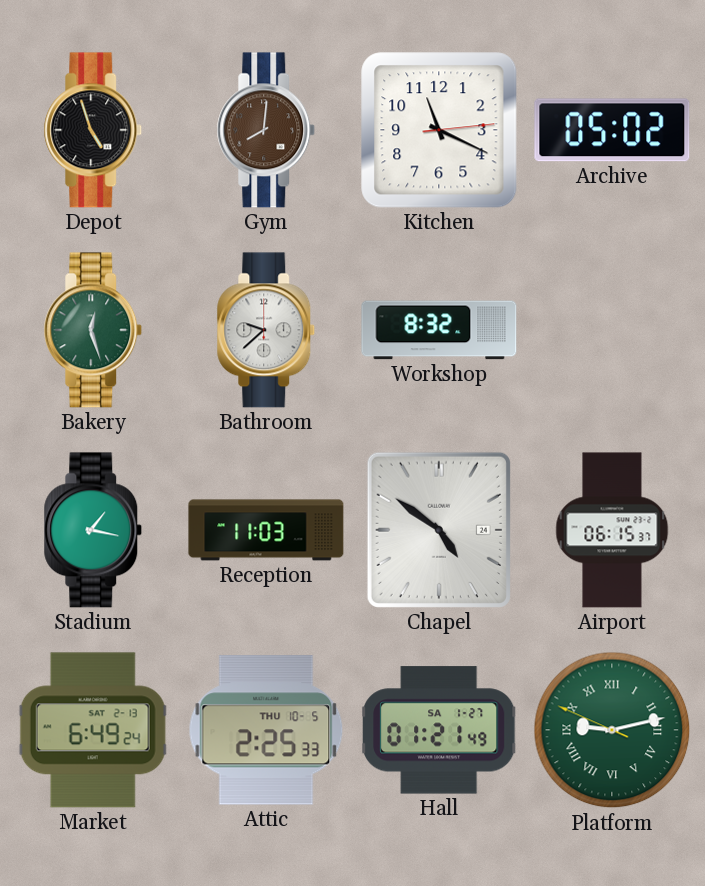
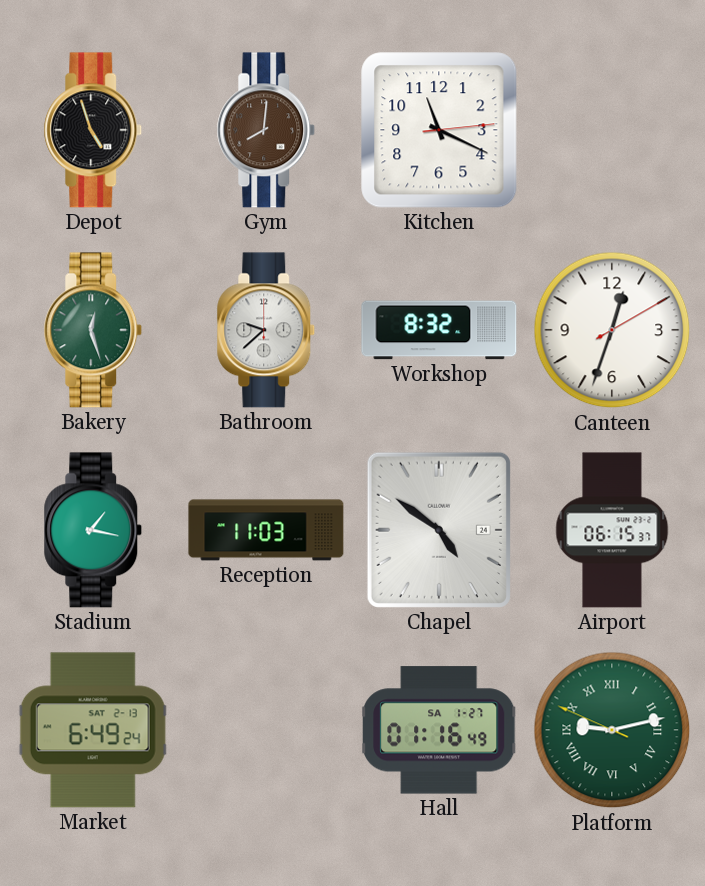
Archive: 05:02 -> none (612, 130)
Canteen: none -> 12:33 (612, 330)
Attic: 2:25 -> none (266, 730)
Hall: 01:21 -> 01:16 (440, 730)
